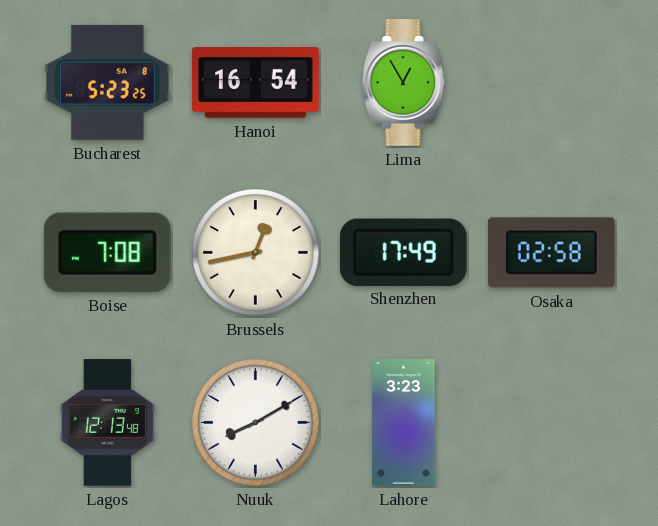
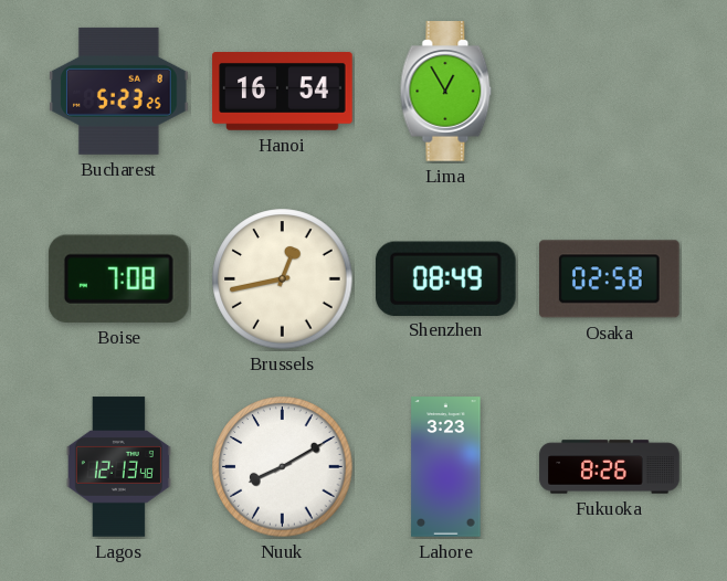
Shenzhen: 17:49 -> 08:49 (445, 278)
Fukuoka: none -> 8:26 (610, 467)
